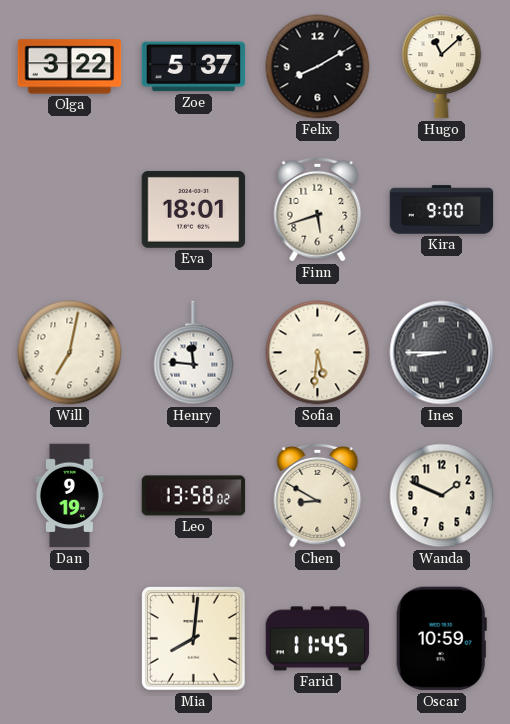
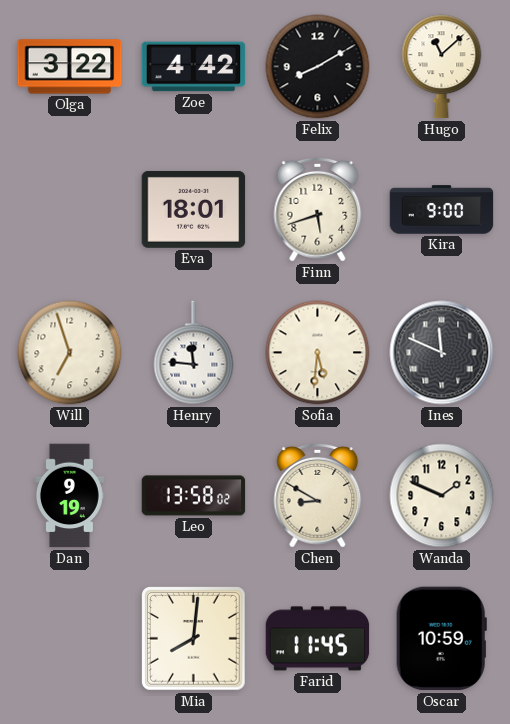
Zoe: 5:37 -> 4:42 (194, 67)
Will: 7:02 -> 6:57 (70, 353)
Ines: 8:45 -> 11:49 (442, 353)
